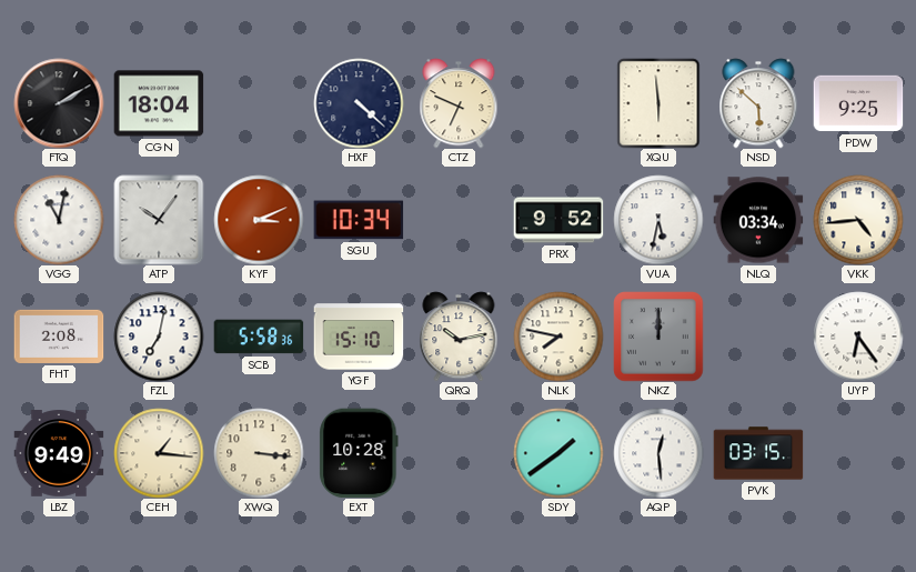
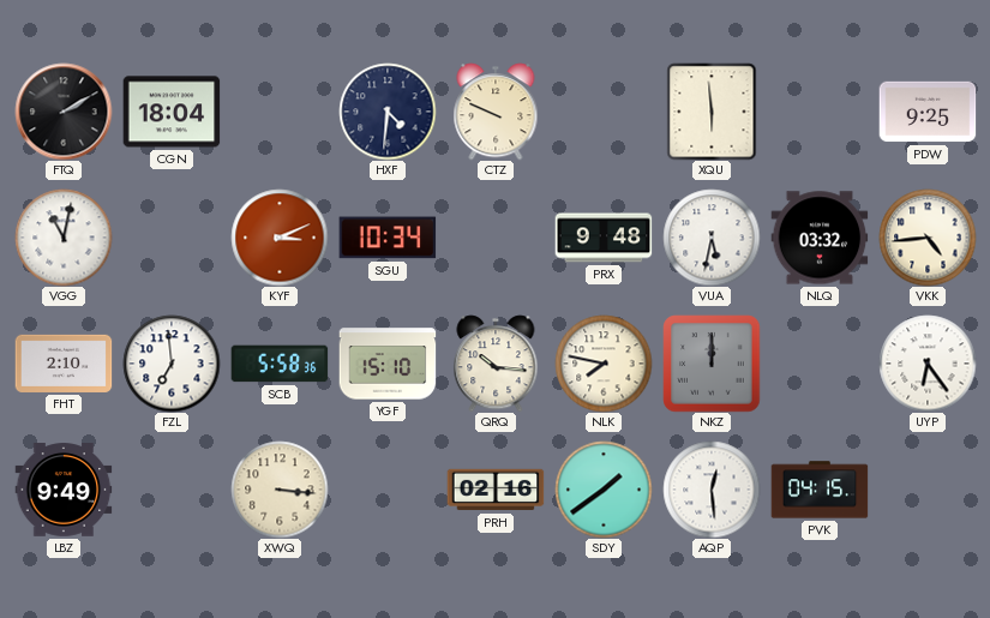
HXF: 4:22 -> 4:31 (388, 112)
CTZ: 6:49 -> 9:49 (496, 112)
NSD: 5:52 -> none (758, 103)
ATP: 10:06 -> none (159, 220)
PRX: 9:52 -> 9:48 (604, 238)
NLQ: 03:34 -> 03:32 (820, 238)
FHT: 2:08 -> 2:10 (64, 364)
FZL: 7:02 -> 6:59 (172, 364)
QRQ: 10:13 -> 10:16 (496, 364)
CEH: 1:16 -> none (159, 453)
EXT: 10:28 -> none (359, 453)
PRH: none -> 02:16 (496, 490)
PVK: 03:15 -> 04:15 (820, 490)
